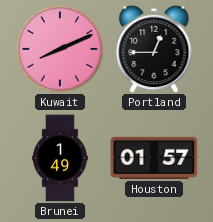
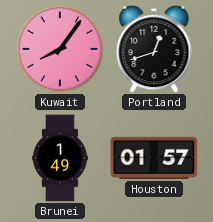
Kuwait: 8:11 -> 8:06 (60, 49)
Portland: 12:45 -> 12:42 (154, 49)
